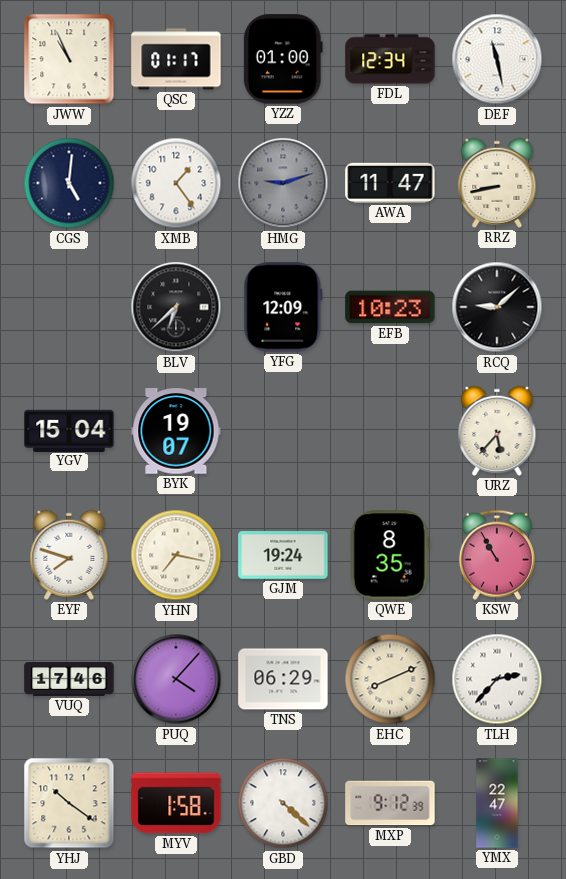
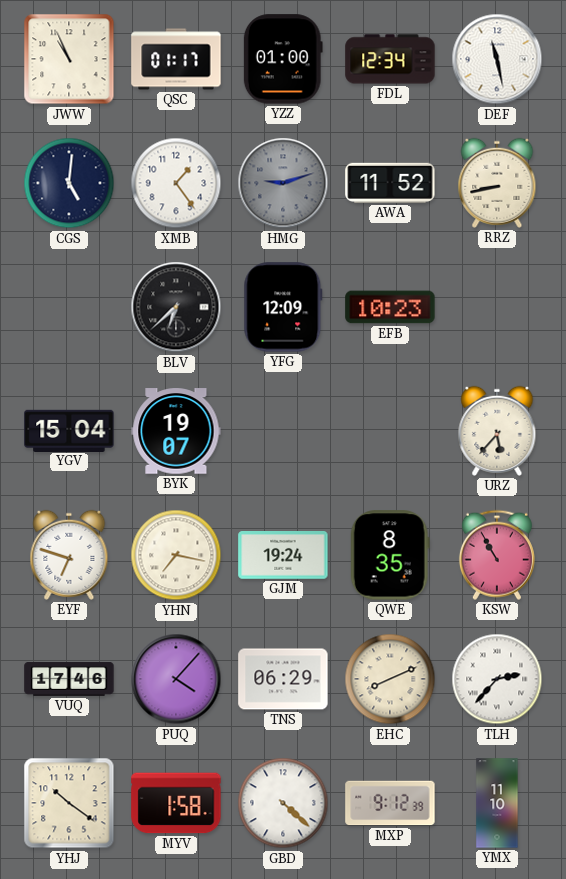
AWA: 11:47 -> 11:52 (390, 183)
RCQ: 9:08 -> none (497, 307)
EYF: 7:48 -> 6:48 (69, 555)
YMX: 22:47 -> 11:10 (497, 803)
